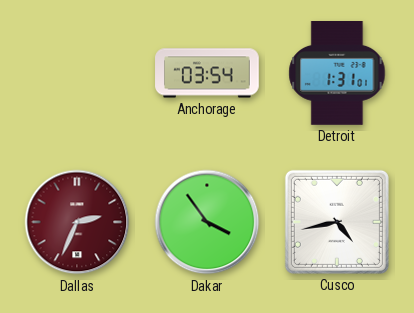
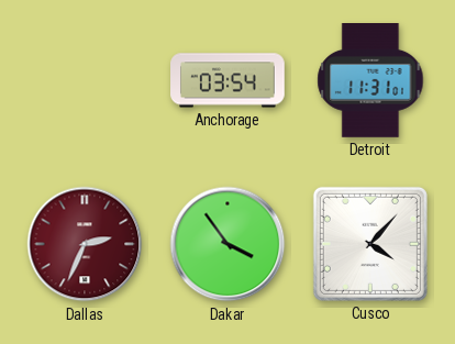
Detroit: 1:31 -> 11:31 (370, 81)
Cusco: 4:43 -> 4:07 (370, 244)
